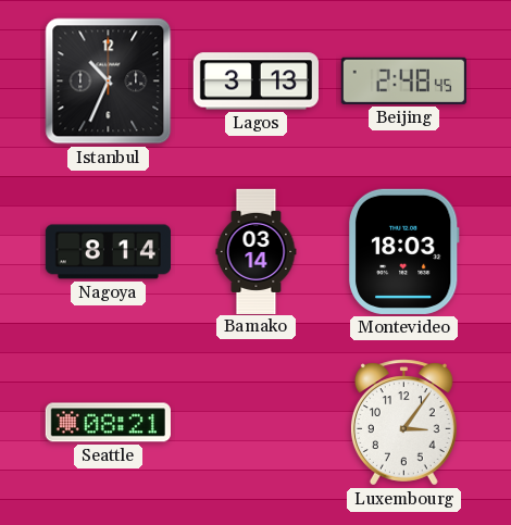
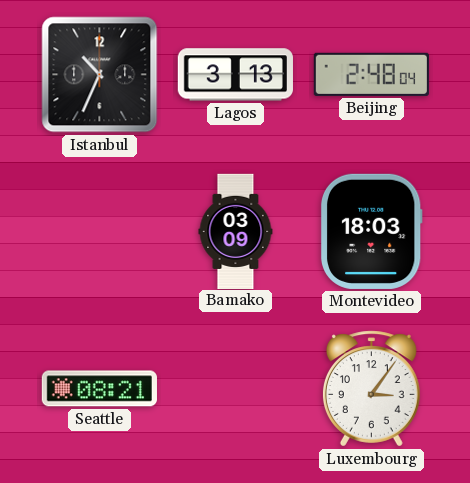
Beijing: 2:48:45 -> 2:48:04 (371, 74)
Nagoya: 8:14 -> none (108, 252)
Bamako: 03:14 -> 03:09 (236, 231)
